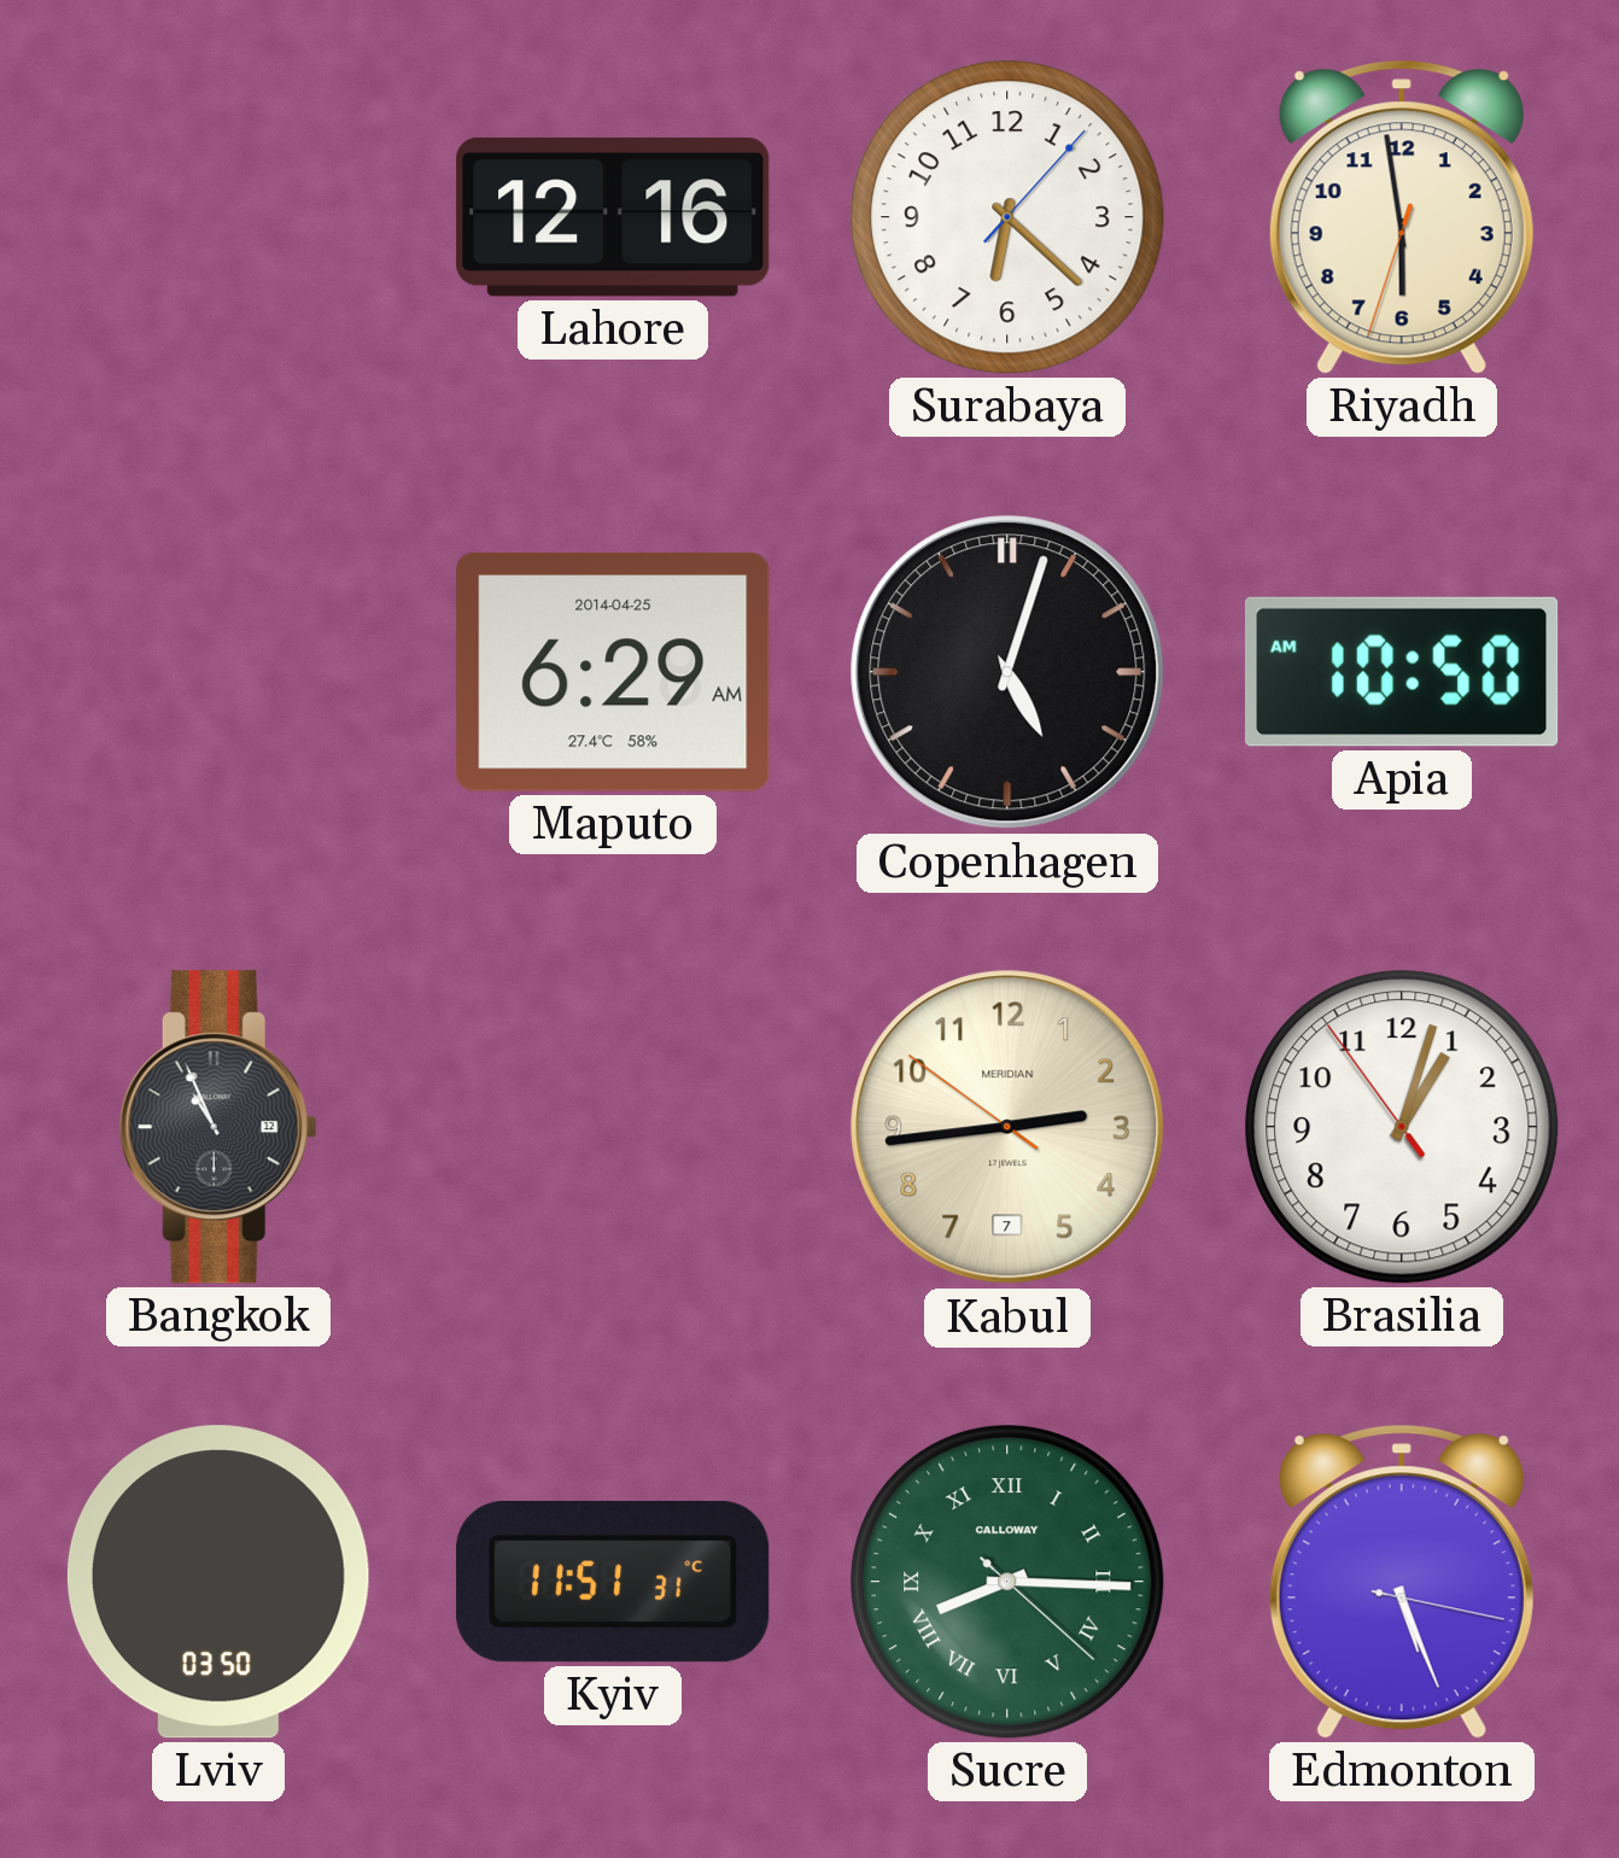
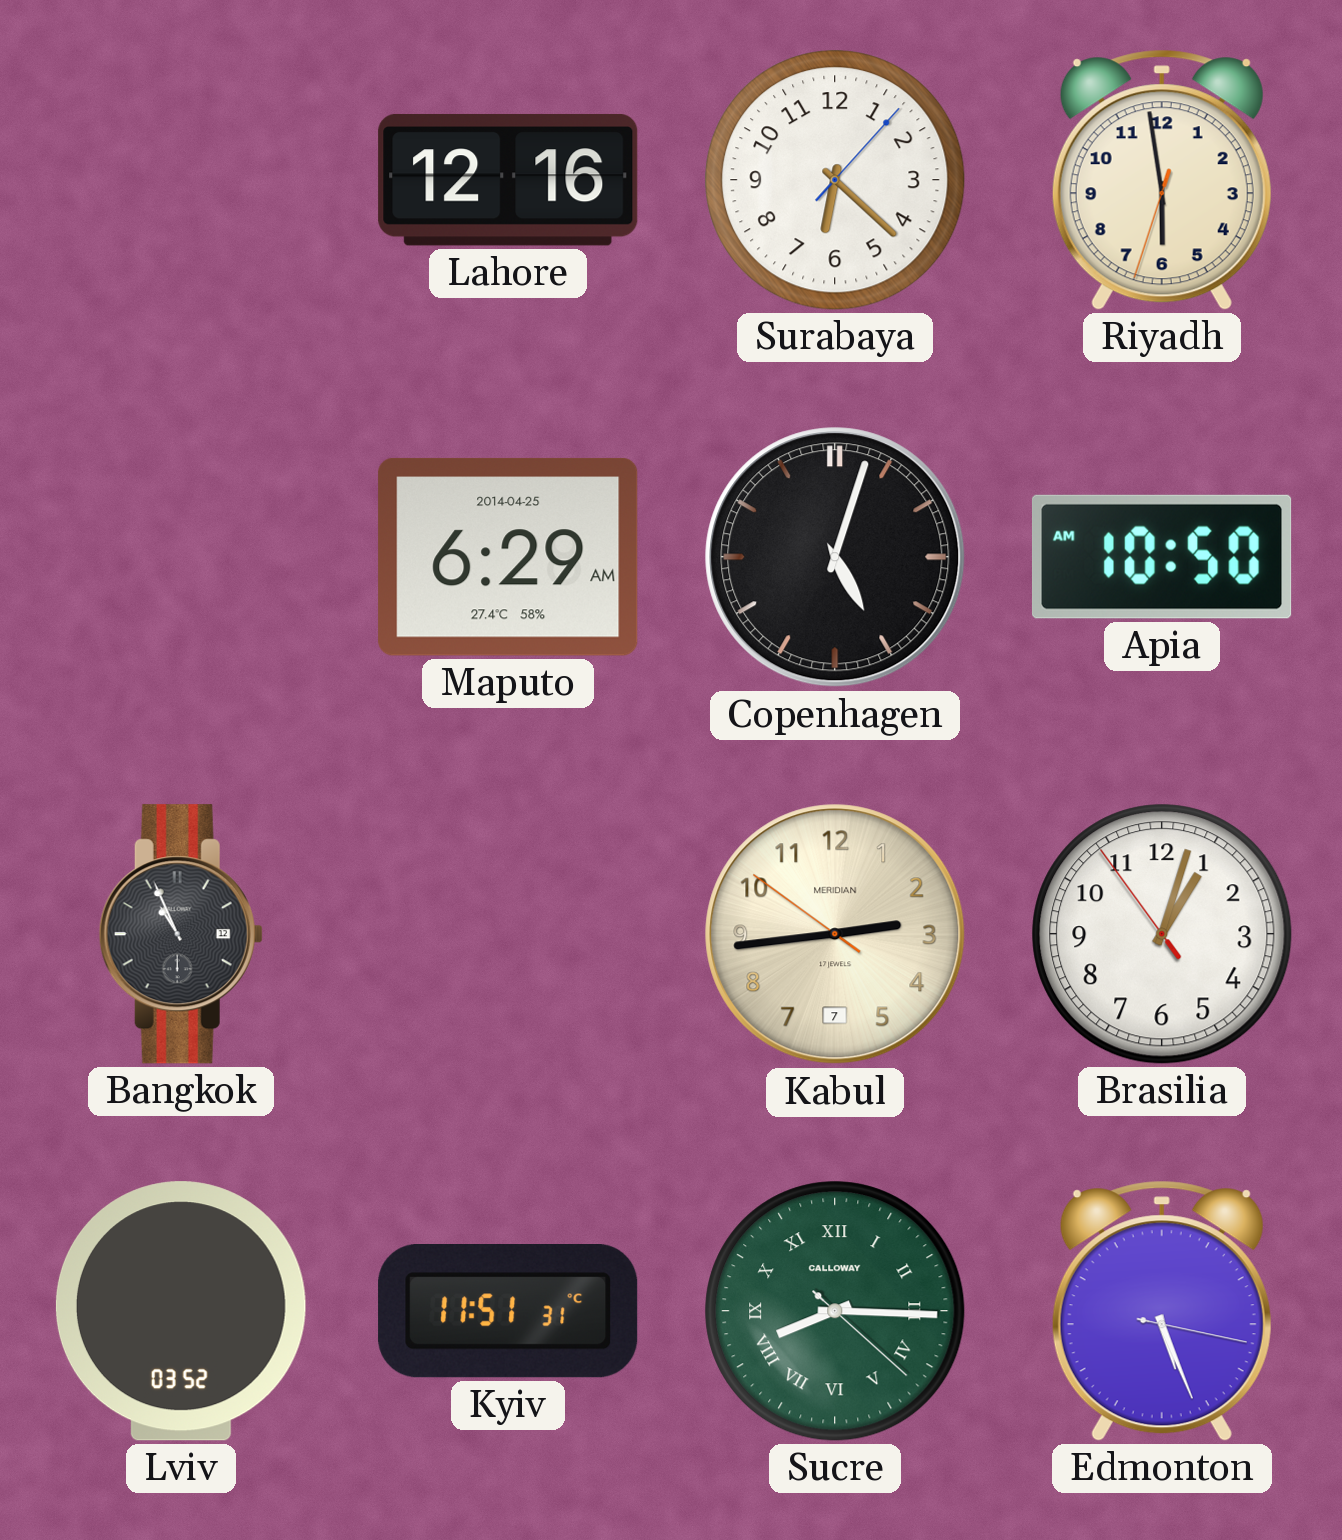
Lviv: 03:50 -> 03:52 (181, 1311)
